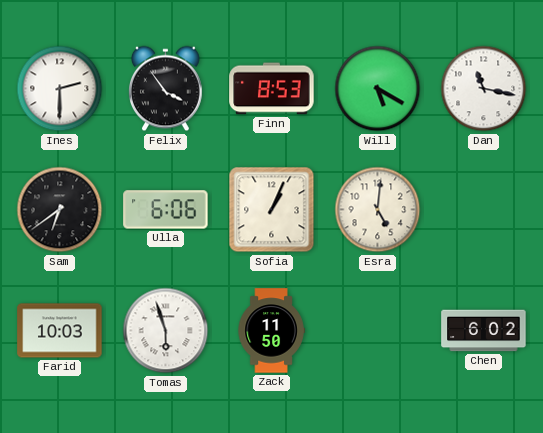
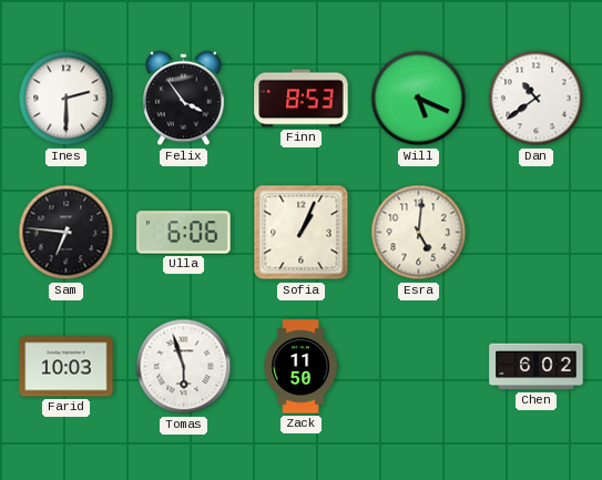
Will: 5:20 -> 5:19 (419, 99)
Dan: 11:17 -> 10:39 (537, 99)
Sam: 6:39 -> 6:46 (67, 233)
